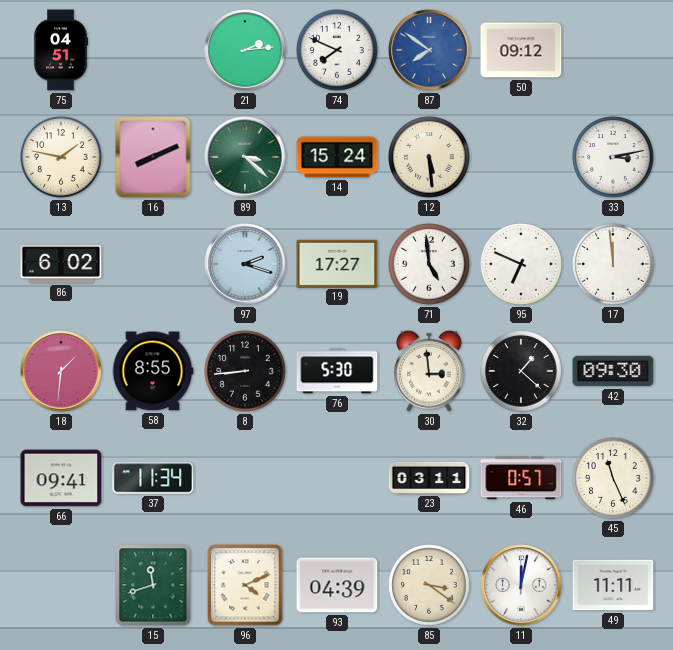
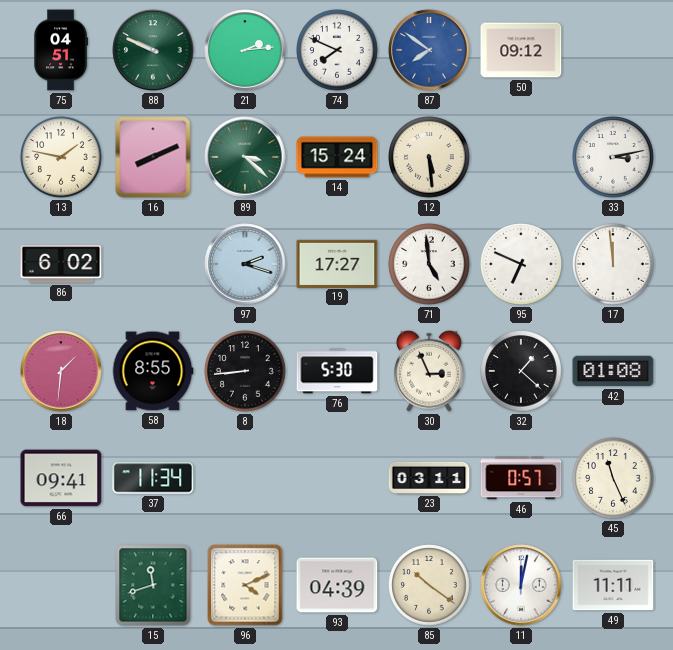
88: none -> 9:49 (153, 50)
30: 2:59 -> 2:56 (430, 371)
42: 09:30 -> 01:08 (613, 371)
85: 3:21 -> 10:21 (429, 585)
